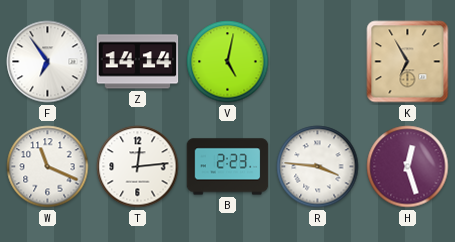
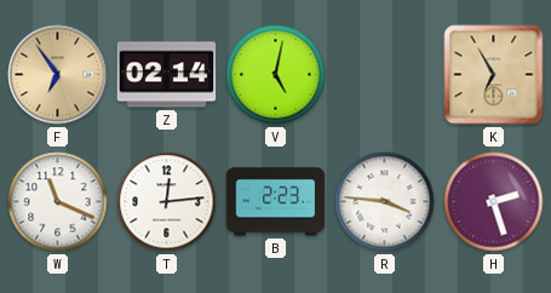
F dial: white -> champagne (58, 75)
Z: 14:14 -> 02:14 (167, 75)
H: 12:27 -> 2:27 (494, 202)
